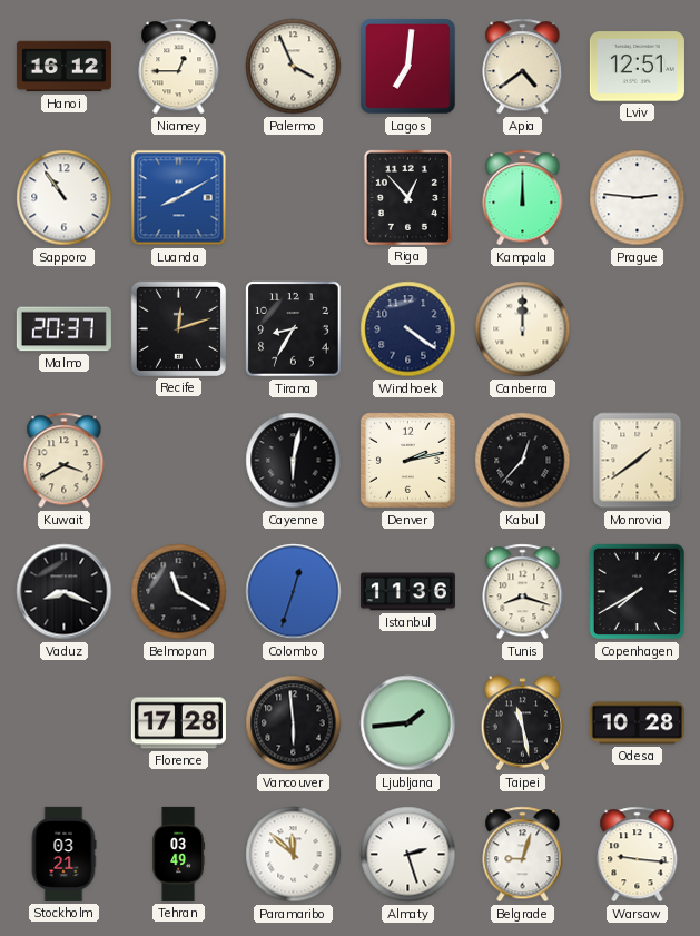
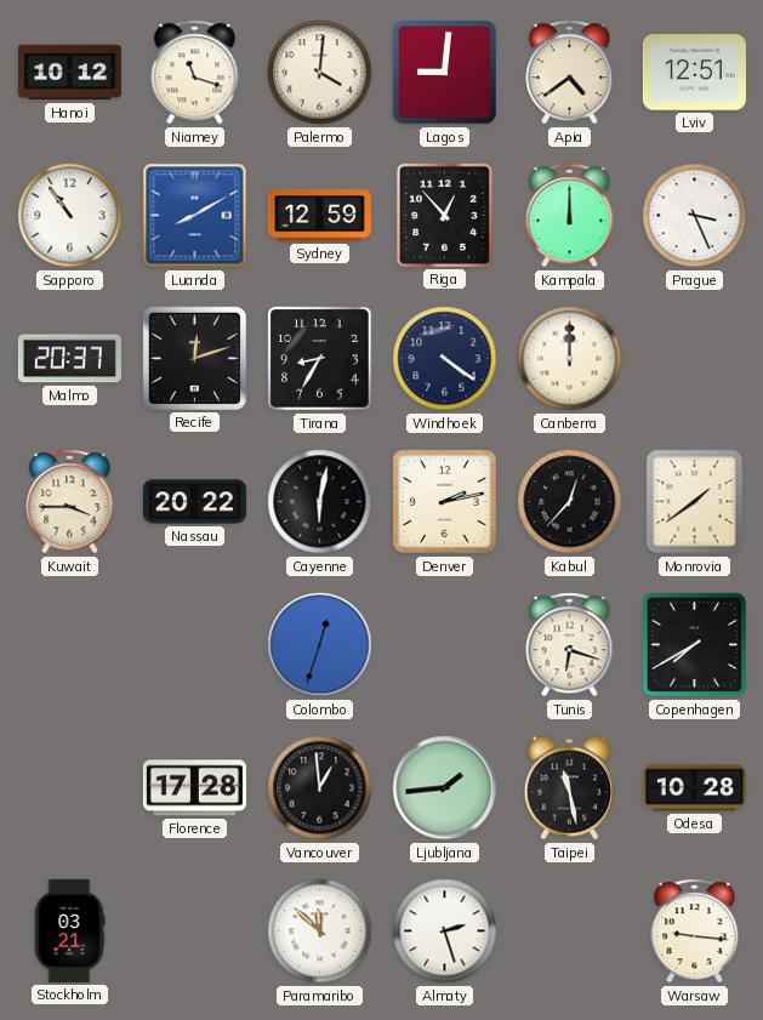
Hanoi: 16:12 -> 10:12 (69, 73)
Niamey: 12:45 -> 11:18 (195, 73)
Palermo: 3:56 -> 4:01 (320, 73)
Lagos: 7:01 -> 9:01 (444, 72)
Sydney: none -> 12:59 (319, 216)
Prague: 2:46 -> 3:26 (695, 216)
Kuwait: 3:40 -> 3:45 (70, 502)
Nassau: none -> 20:22 (194, 502)
Vaduz: 8:19 -> none (65, 592)
Belmopan: 11:20 -> none (179, 592)
Istanbul: 11:36 -> none (407, 592)
Tunis: 8:18 -> 6:18 (570, 645)
Vancouver: 5:59 -> 12:59 (320, 788)
Tehran: 03:49 -> none (179, 854)
Belgrade: 9:03 -> none (523, 855)
